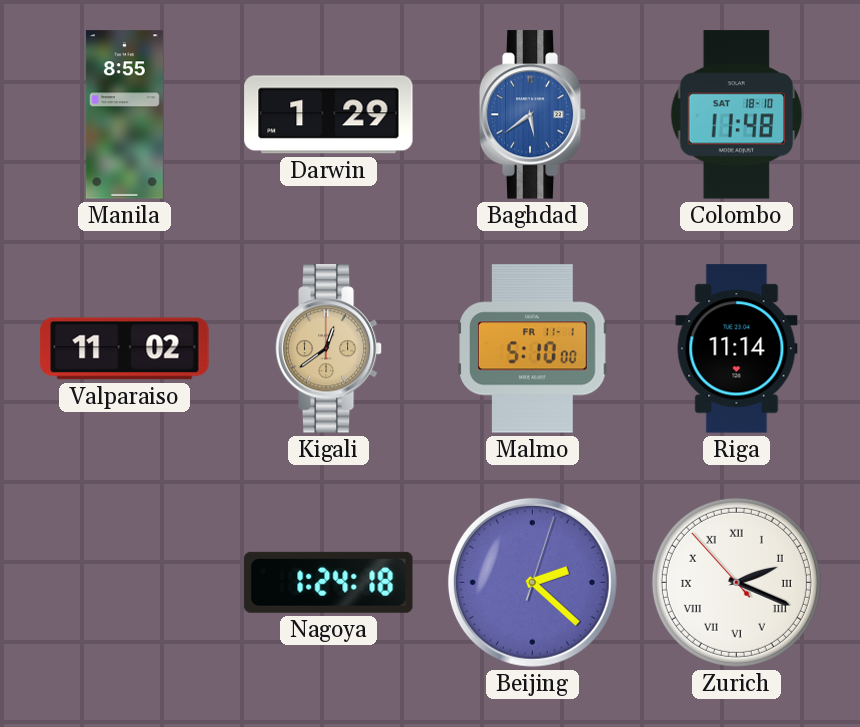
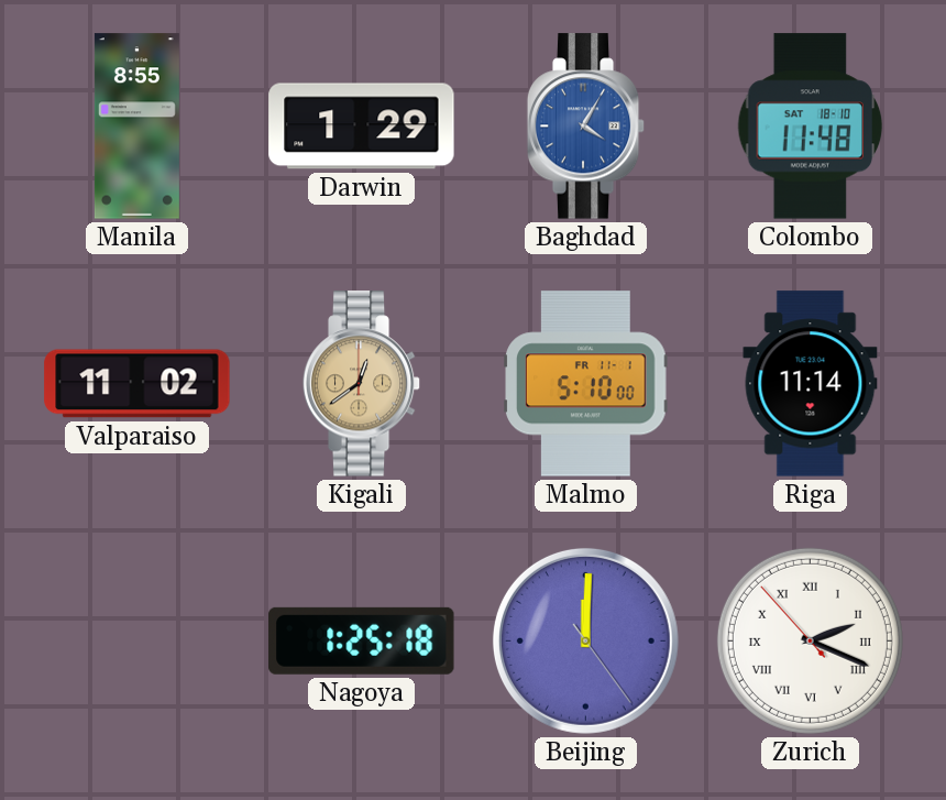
Baghdad: 5:39 -> 4:05 (586, 127)
Nagoya: 1:24 -> 1:25 (362, 640)
Beijing: 2:22 -> 12:00 (585, 640)
